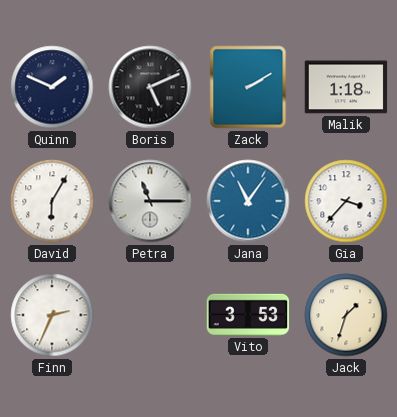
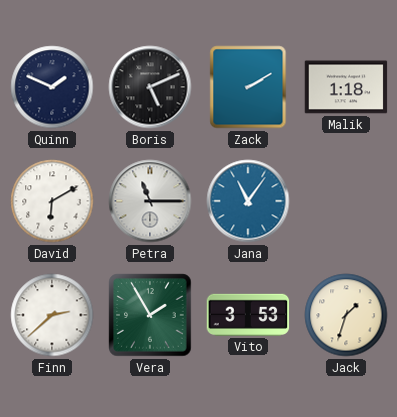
David: 6:05 -> 6:10 (52, 201)
Gia: 3:37 -> none (346, 201)
Finn: 2:34 -> 2:38 (52, 315)
Vera: none -> 1:55 (150, 315)
